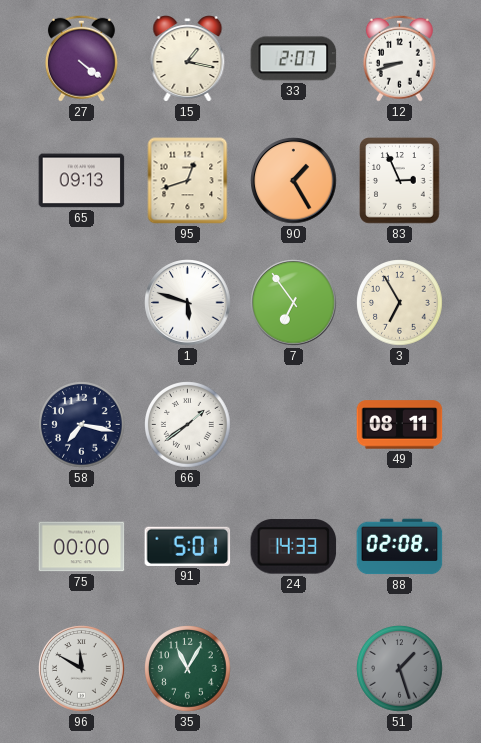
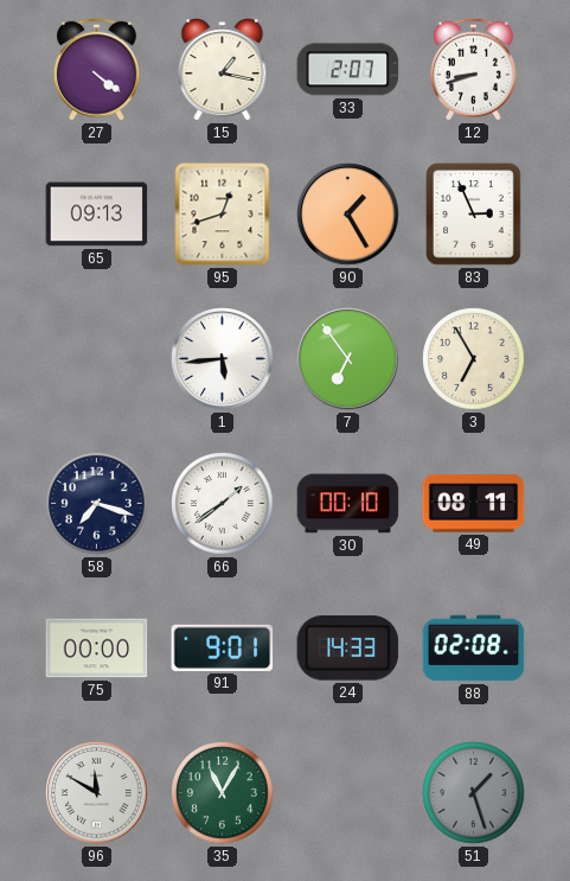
1: 5:48 -> 5:44 (223, 359)
58: 7:17 -> 7:18 (97, 504)
30: none -> 00:10 (348, 504)
91: 5:01 -> 9:01 (223, 647)
